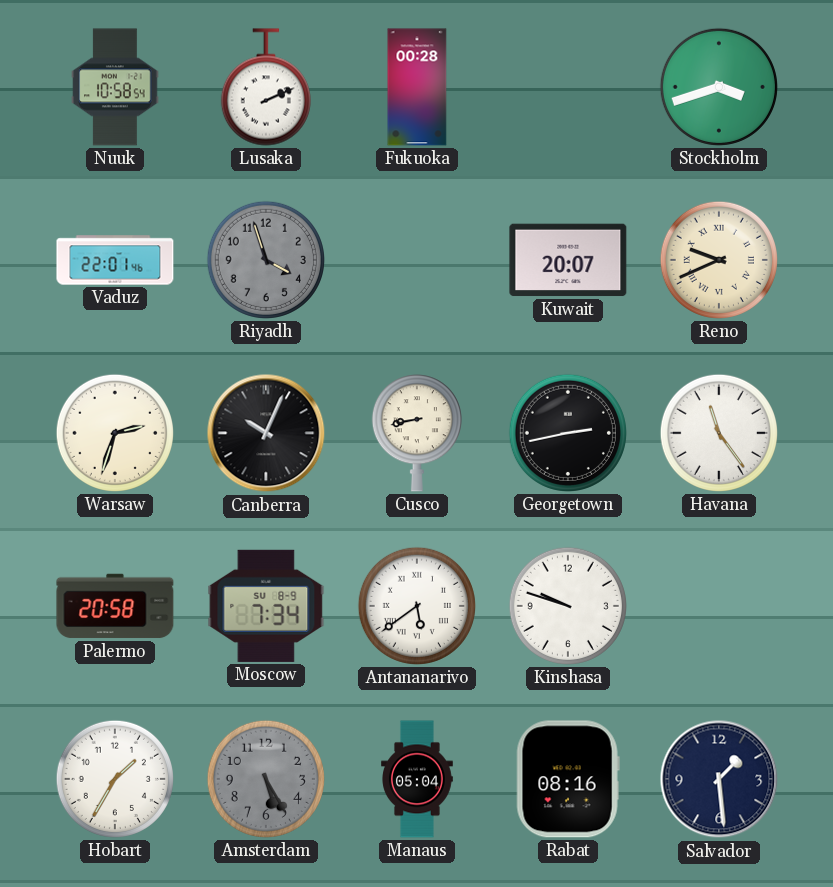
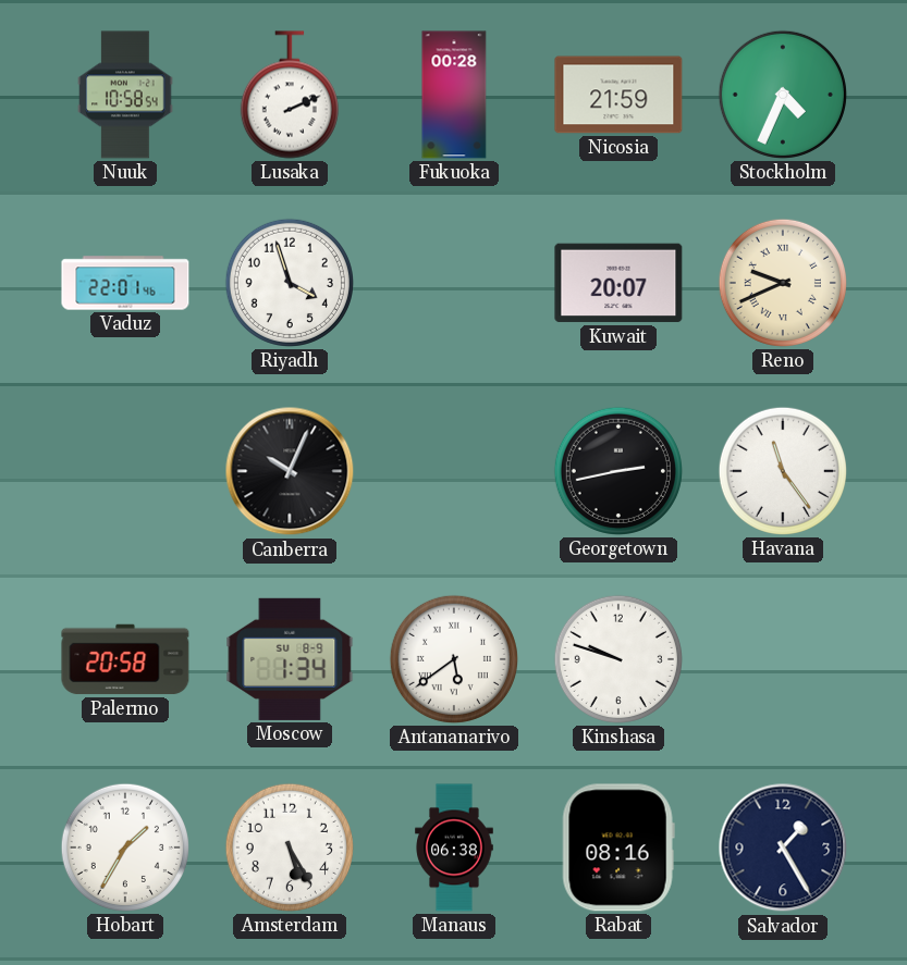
Nicosia: none -> 21:59 (618, 95)
Stockholm: 3:42 -> 4:34 (783, 95)
Riyadh dial: grey -> white (290, 283)
Warsaw: 2:33 -> none (115, 433)
Cusco: 8:43 -> none (417, 433)
Moscow: 7:34 -> 1:34 (290, 659)
Amsterdam dial: grey -> white (290, 848)
Manaus: 05:04 -> 06:38 (455, 848)
Salvador: 1:29 -> 1:25 (783, 848)
